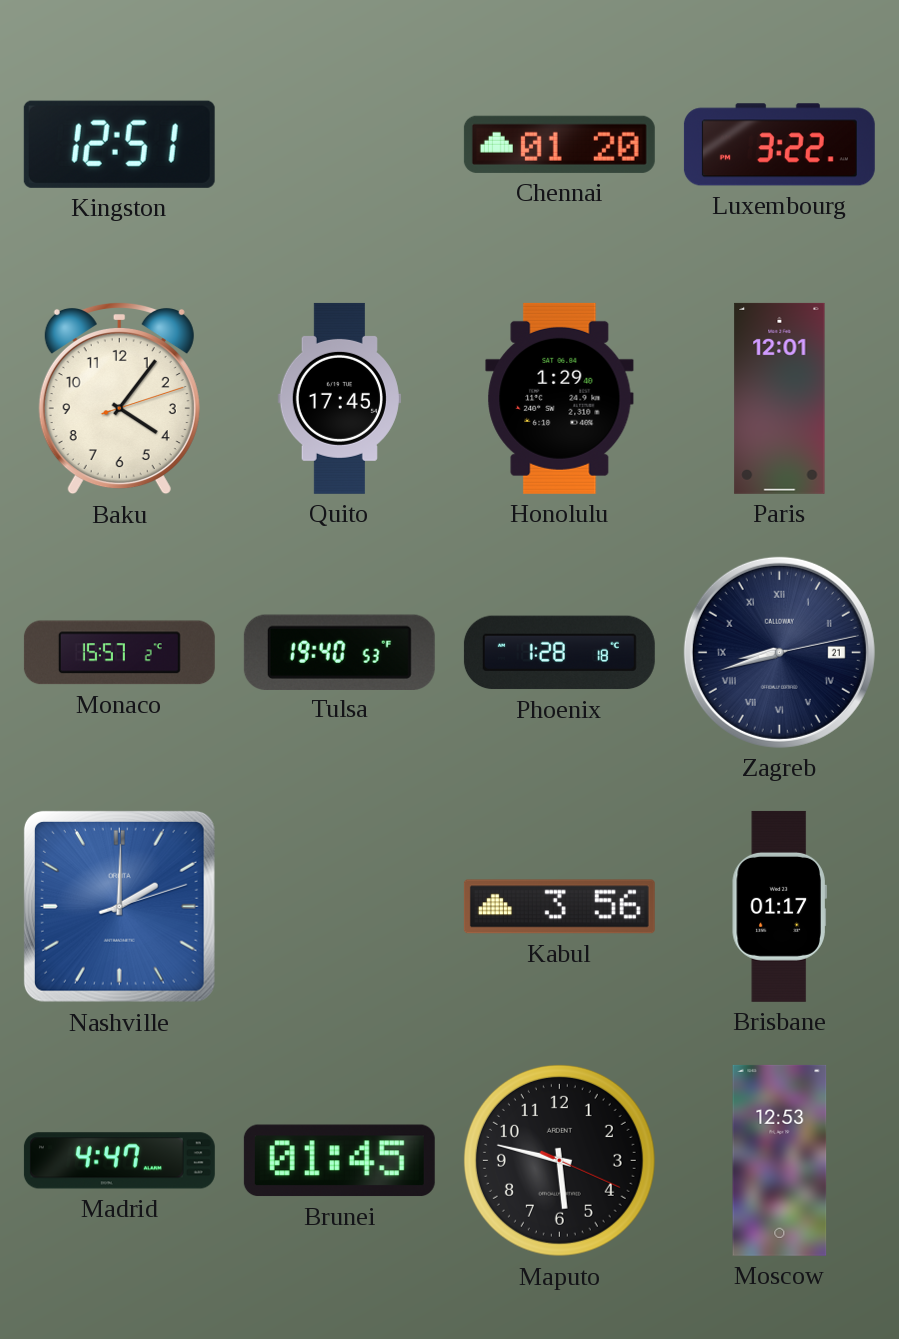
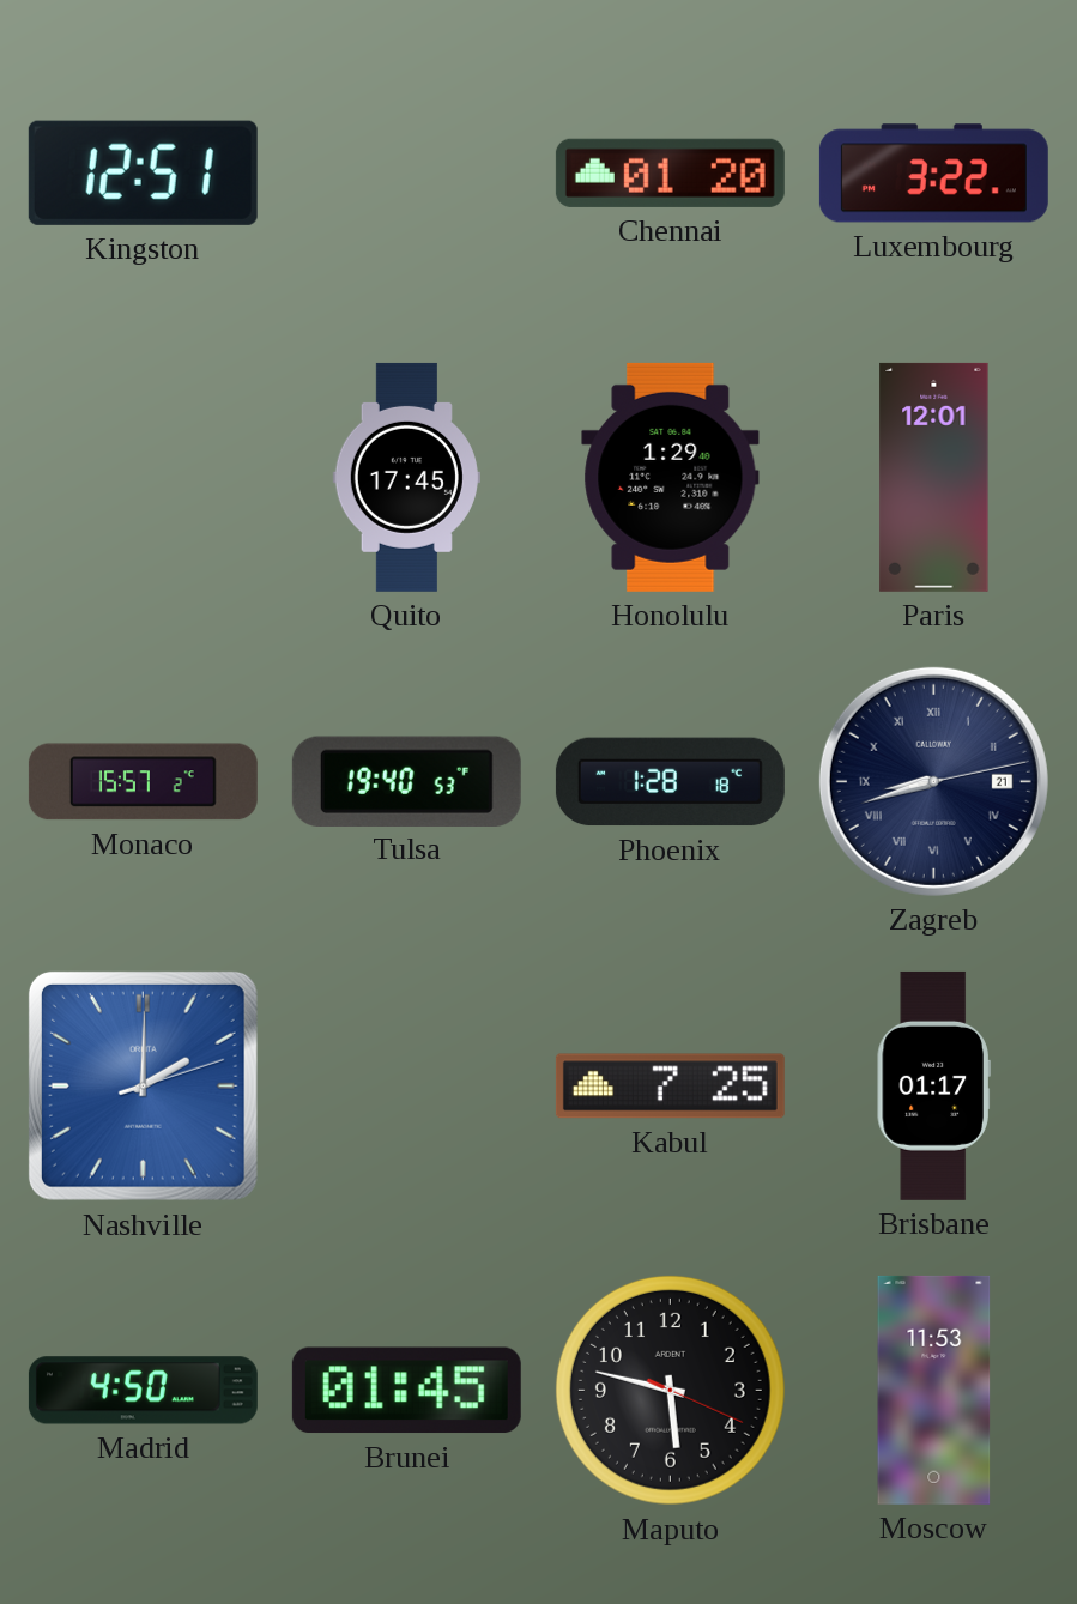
Baku: 4:06 -> none (119, 398)
Kabul: 3:56 -> 7:25 (670, 1087)
Madrid: 4:47 -> 4:50 (143, 1391)
Moscow: 12:53 -> 11:53 (934, 1390)
